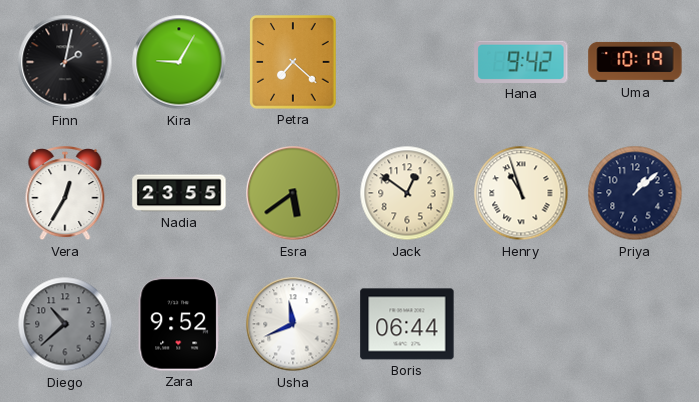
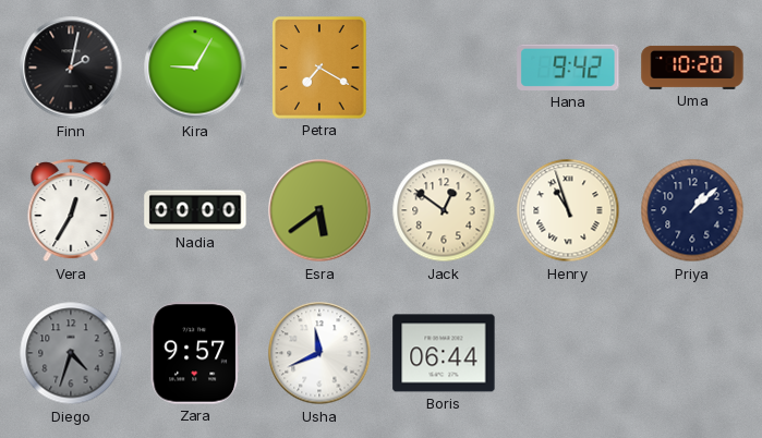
Petra: 7:22 -> 7:20 (319, 68)
Uma: 10:19 -> 10:20 (692, 68)
Nadia: 23:55 -> 00:00 (195, 210)
Diego: 10:38 -> 4:33 (71, 353)
Zara: 9:52 -> 9:57 (195, 353)
